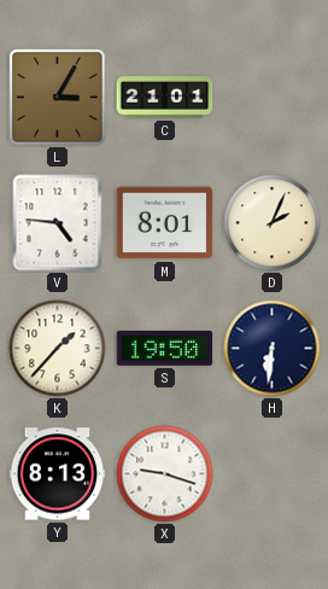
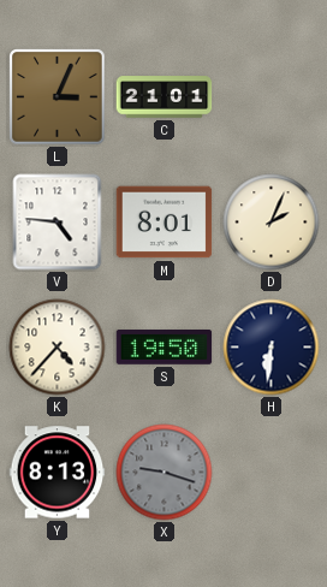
L: 3:05 -> 3:04 (58, 97)
K: 1:37 -> 4:37 (58, 348)
X dial: white -> grey (165, 473)
